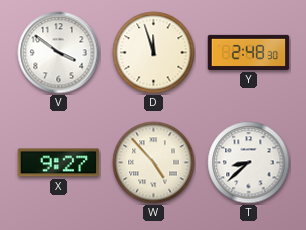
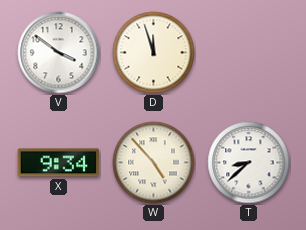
Y: 2:48 -> none (249, 52)
X: 9:27 -> 9:34 (59, 163)
